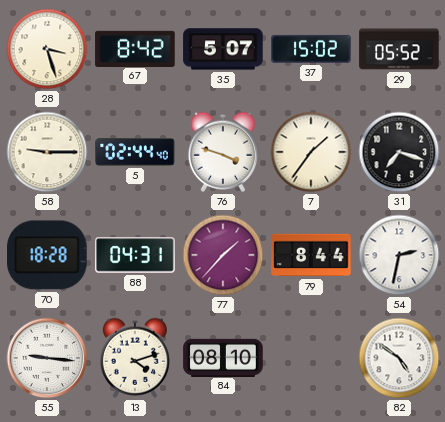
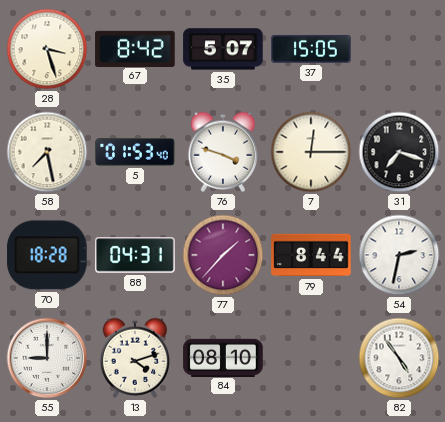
37: 15:02 -> 15:05 (311, 49)
29: 05:52 -> none (399, 49)
58: 9:15 -> 7:28 (47, 152)
5: 02:44 -> 01:53 (135, 153)
7: 1:36 -> 12:15 (311, 152)
55: 9:16 -> 9:00 (47, 358)
82: 4:51 -> 4:54 (399, 358)
